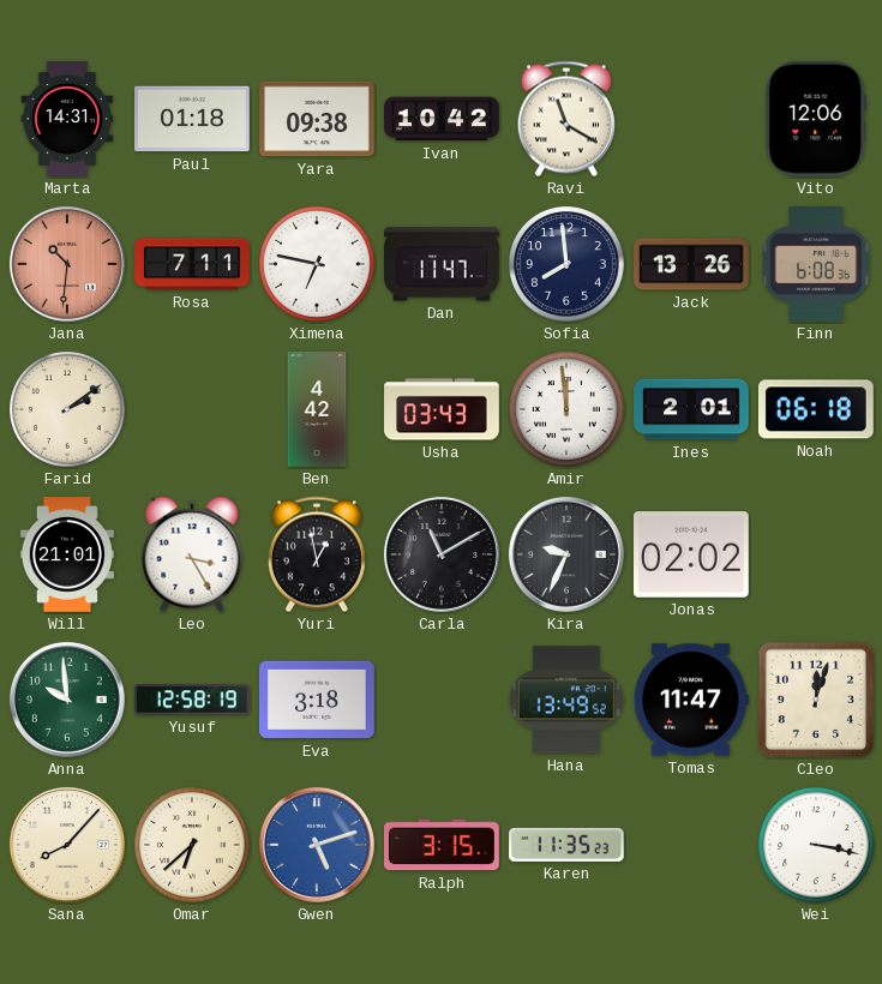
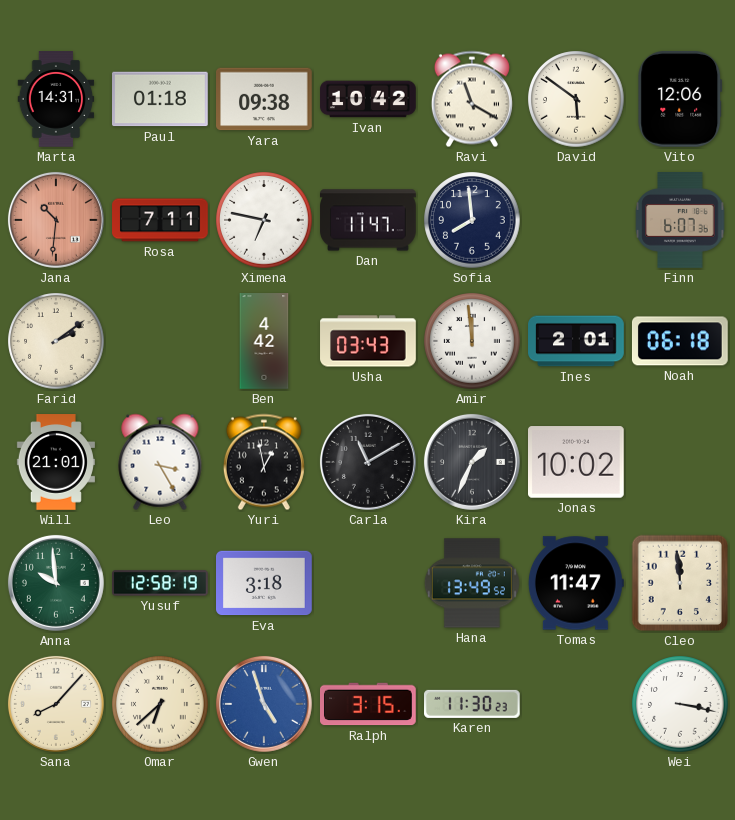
David: none -> 5:51 (576, 99)
Jack: 13:26 -> none (691, 264)
Finn: 6:08 -> 6:07 (680, 221)
Kira: 9:34 -> 1:34 (472, 462)
Jonas: 02:02 -> 10:02 (577, 462)
Cleo: 12:03 -> 11:59 (680, 583)
Gwen: 5:12 -> 4:57 (264, 704)
Karen: 11:35 -> 11:30 (473, 704)
